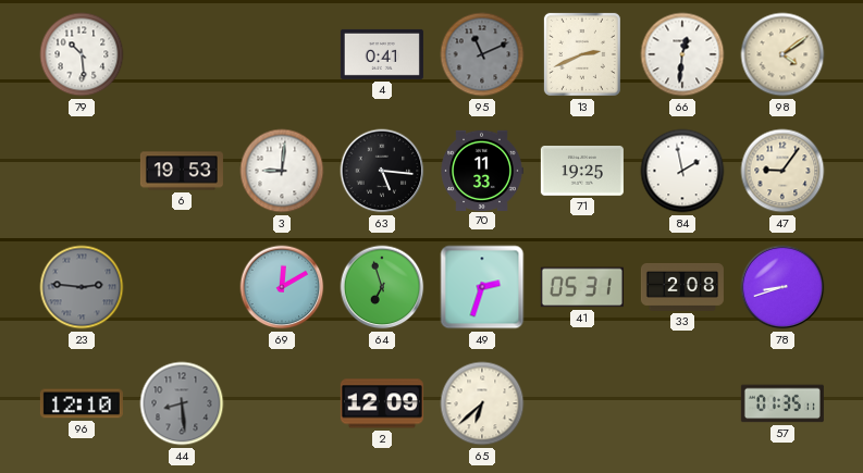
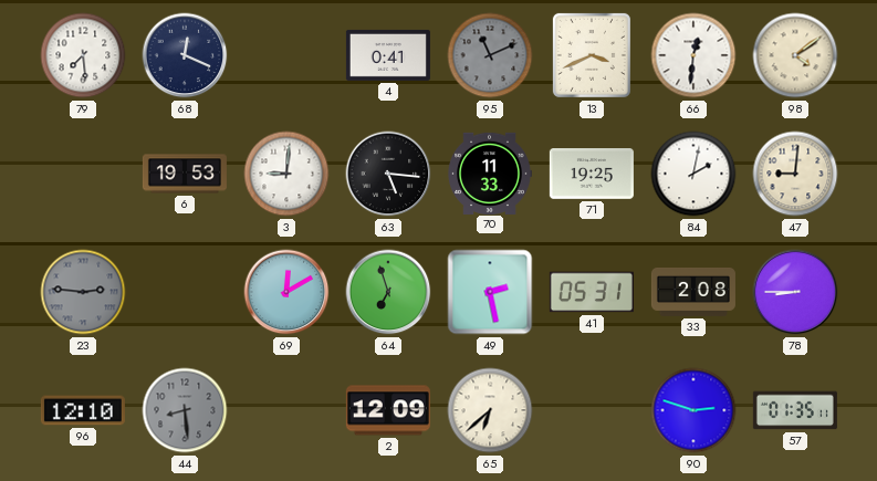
79: 10:29 -> 7:29 (83, 55)
68: none -> 12:19 (185, 55)
13: 2:41 -> 3:41 (592, 55)
84: 1:58 -> 2:02 (693, 174)
47: 9:06 -> 9:01 (795, 174)
49: 2:33 -> 2:28 (490, 292)
78: 8:42 -> 8:45 (795, 292)
90: none -> 2:48 (693, 410)
